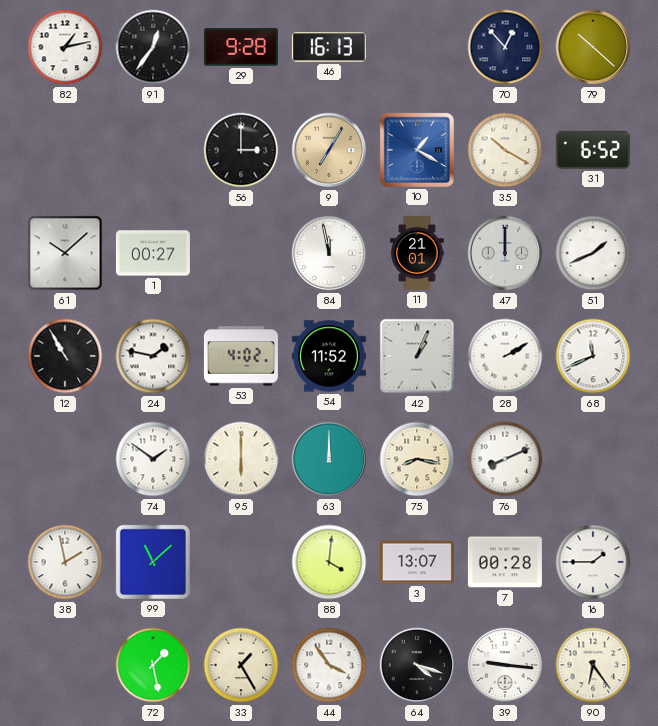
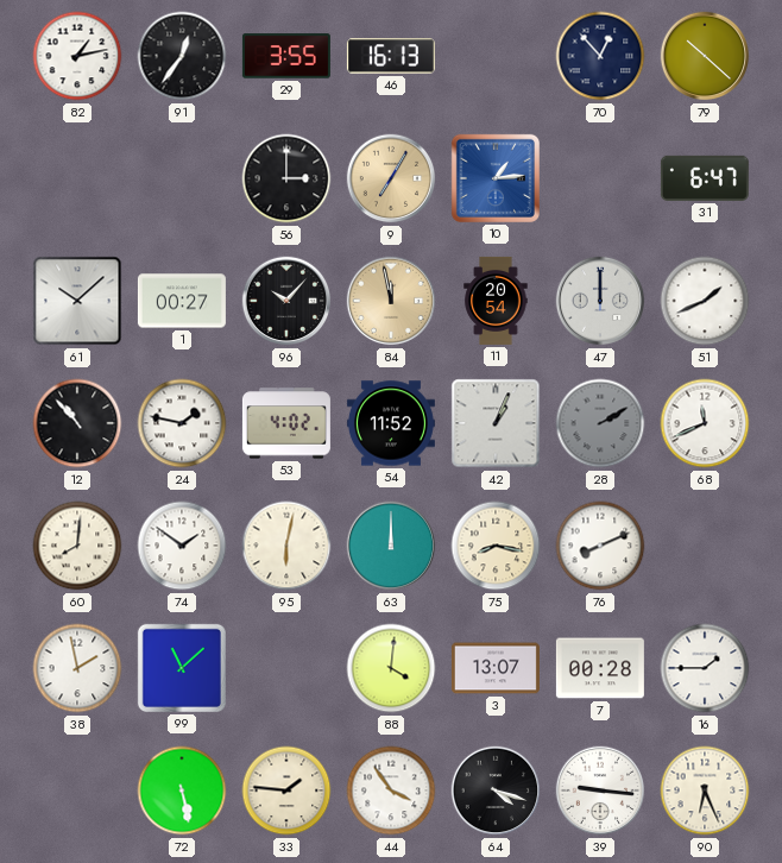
29: 9:28 -> 3:55 (286, 56)
10: 1:20 -> 1:14 (496, 178)
35: 10:20 -> none (505, 150)
31: 6:52 -> 6:47 (705, 178)
96: none -> 10:07 (286, 301)
84 dial: white -> champagne (391, 301)
11: 21:01 -> 20:54 (496, 301)
12: 10:55 -> 10:53 (77, 423)
28 dial: white -> grey (600, 423)
60: none -> 8:01 (77, 546)
95: 6:00 -> 6:02 (286, 546)
72: 1:28 -> 5:28 (182, 790)
33: 1:25 -> 1:46 (286, 790)
90: 6:24 -> 6:26 (705, 790)
